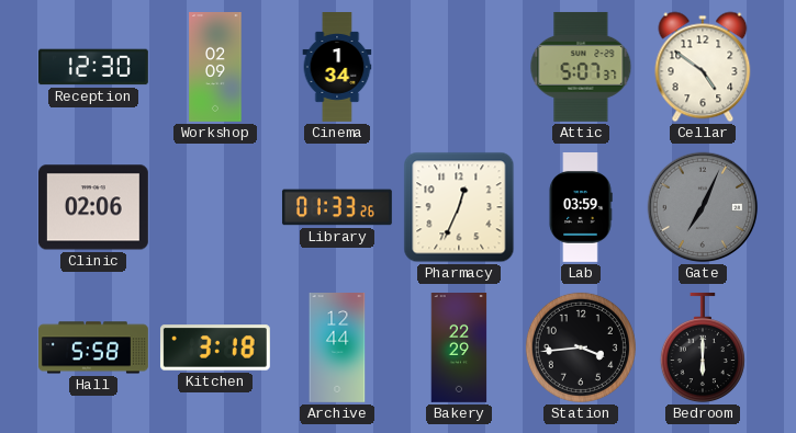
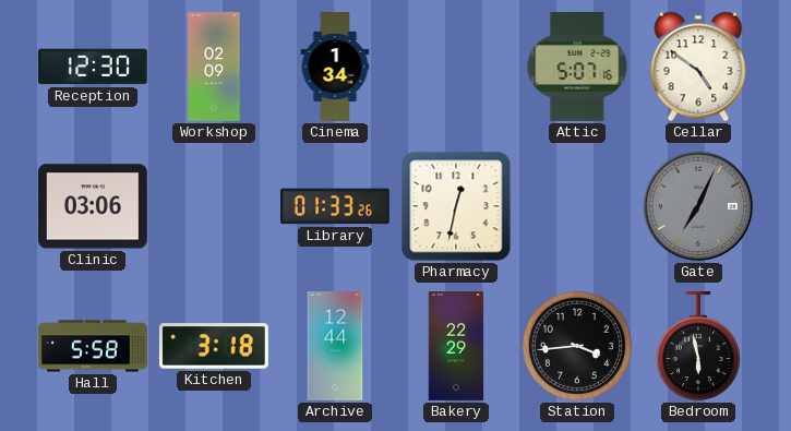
Attic: 5:07:37 -> 5:07:16 (577, 67)
Clinic: 02:06 -> 03:06 (93, 206)
Pharmacy: 12:34 -> 12:32 (456, 206)
Lab: 03:59 -> none (581, 208)
Bedroom: 6:00 -> 5:58 (698, 346)
